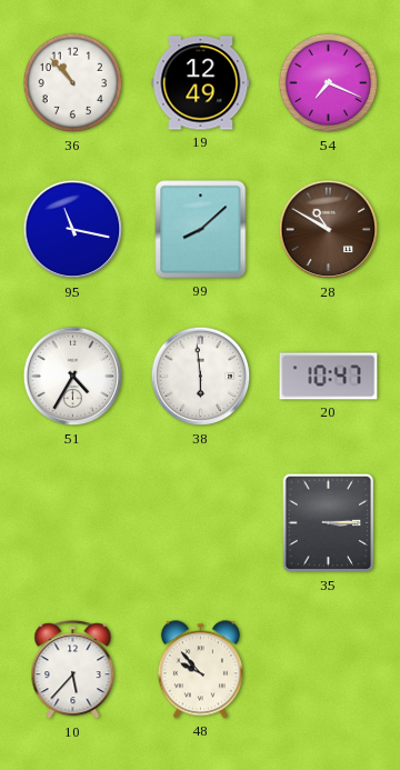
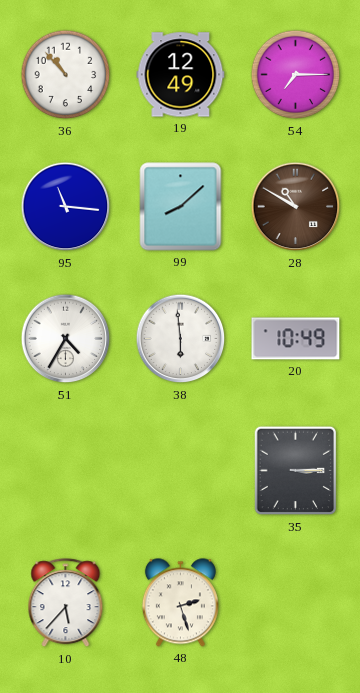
54: 7:19 -> 7:15 (296, 75)
95: 11:17 -> 11:16 (66, 207)
20: 10:47 -> 10:49 (296, 339)
48: 9:53 -> 2:27 (180, 603)
